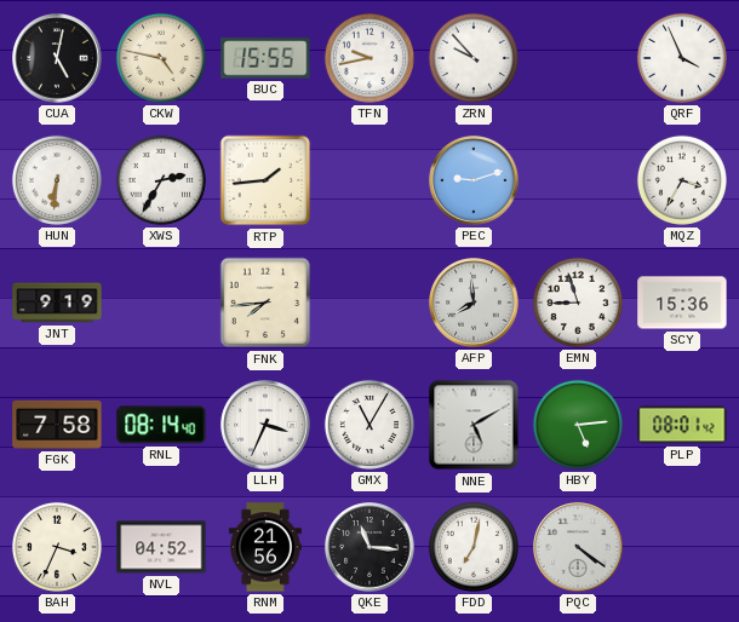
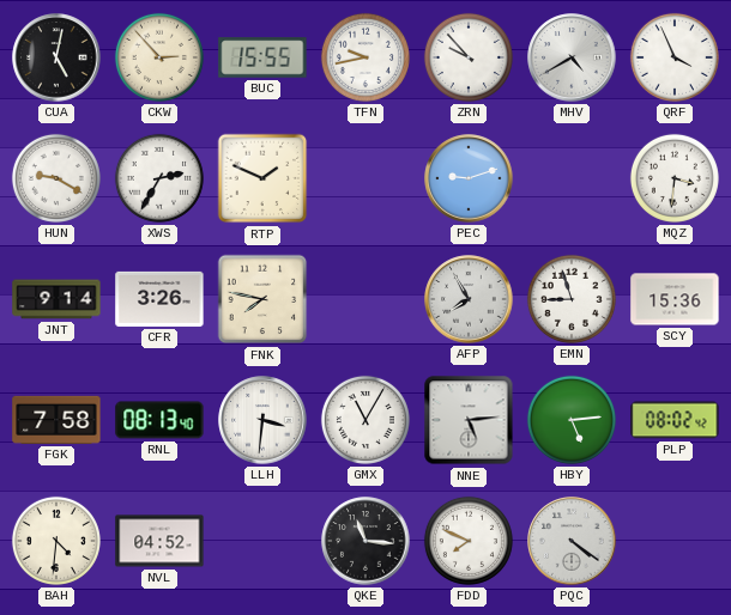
CKW: 4:47 -> 2:53 (159, 57)
MHV: none -> 4:40 (572, 57)
HUN: 6:31 -> 9:20 (56, 178)
RTP: 1:44 -> 1:49 (262, 178)
MQZ: 3:35 -> 3:31 (675, 178)
JNT: 9:19 -> 9:14 (56, 299)
CFR: none -> 3:26 (159, 299)
FNK: 7:44 -> 7:47 (262, 299)
AFP: 7:59 -> 7:55 (469, 299)
RNL: 08:14 -> 08:13 (159, 420)
LLH: 3:34 -> 3:31 (262, 420)
NNE: 5:10 -> 5:14 (469, 420)
PLP: 08:01 -> 08:02 (675, 420)
BAH: 3:34 -> 4:31 (56, 541)
RNM: 21:56 -> none (265, 547)
FDD: 7:02 -> 7:49 (469, 541)
